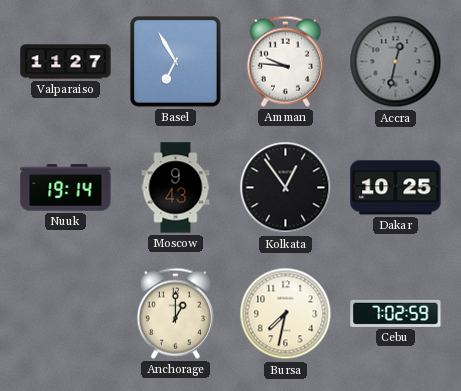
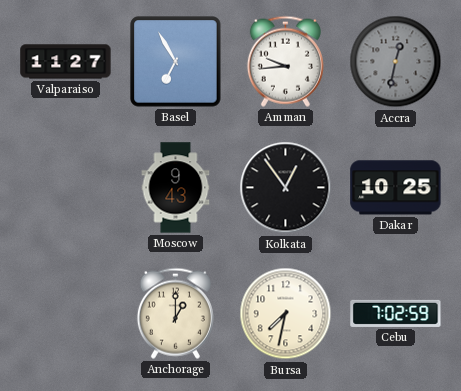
Amman: 9:46 -> 9:44 (285, 61)
Nuuk: 19:14 -> none (66, 188)
